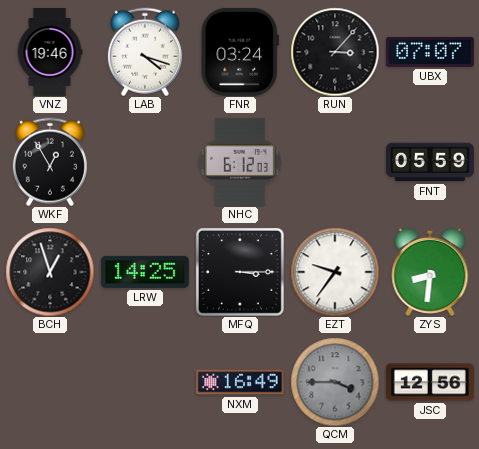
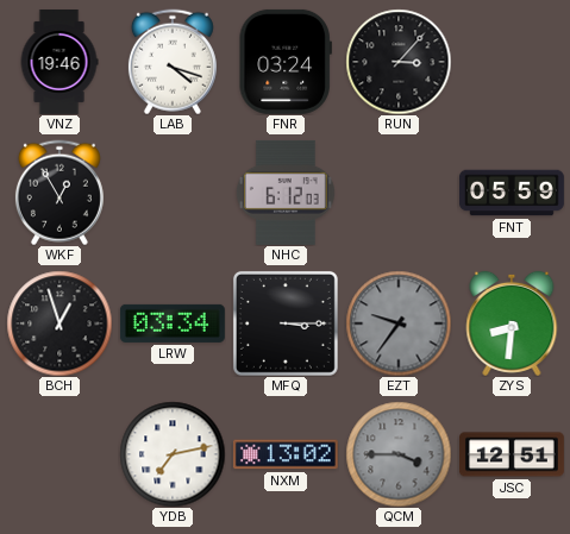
UBX: 07:07 -> none (430, 52)
LRW: 14:25 -> 03:34 (173, 323)
EZT dial: white -> grey (399, 323)
YDB: none -> 7:13 (173, 454)
NXM: 16:49 -> 13:02 (286, 454)
JSC: 12:56 -> 12:51 (512, 454)
